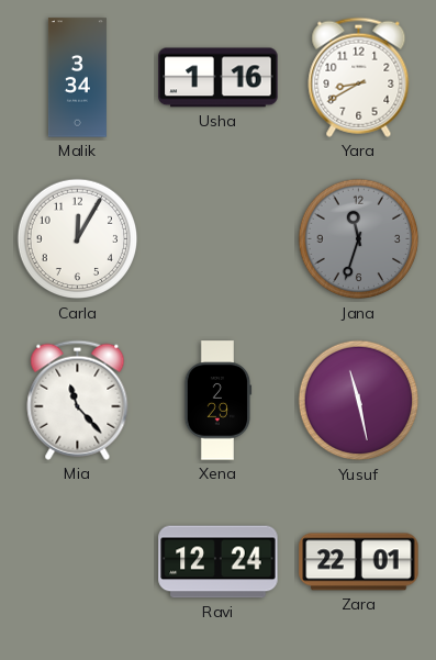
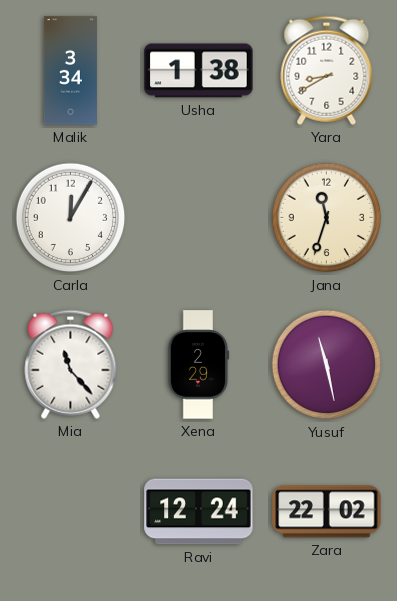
Usha: 1:16 -> 1:38 (199, 71)
Jana dial: grey -> cream (327, 218)
Zara: 22:01 -> 22:02 (327, 512)
